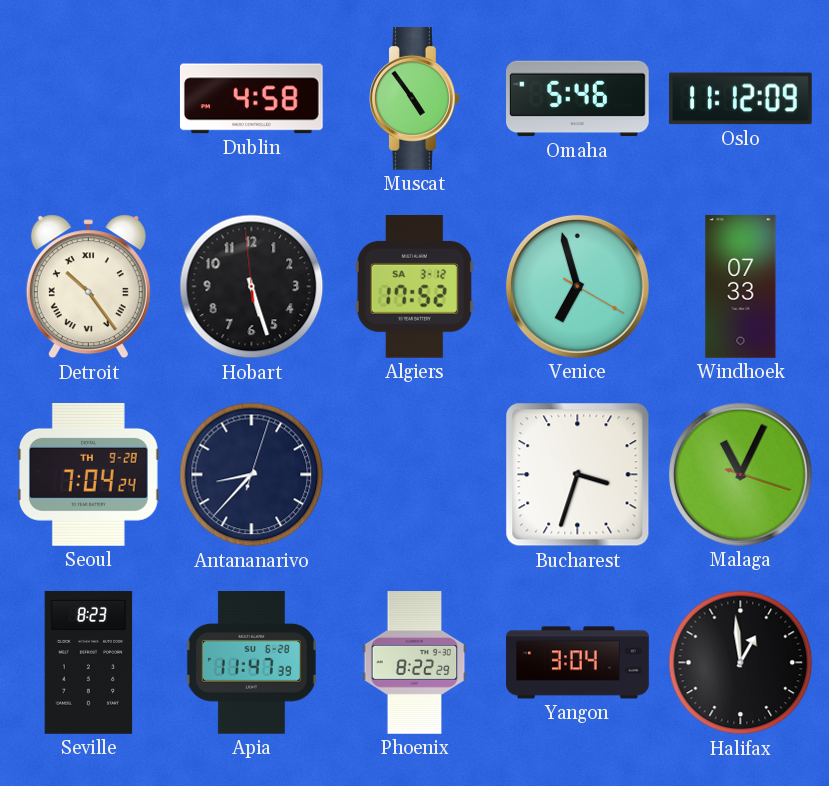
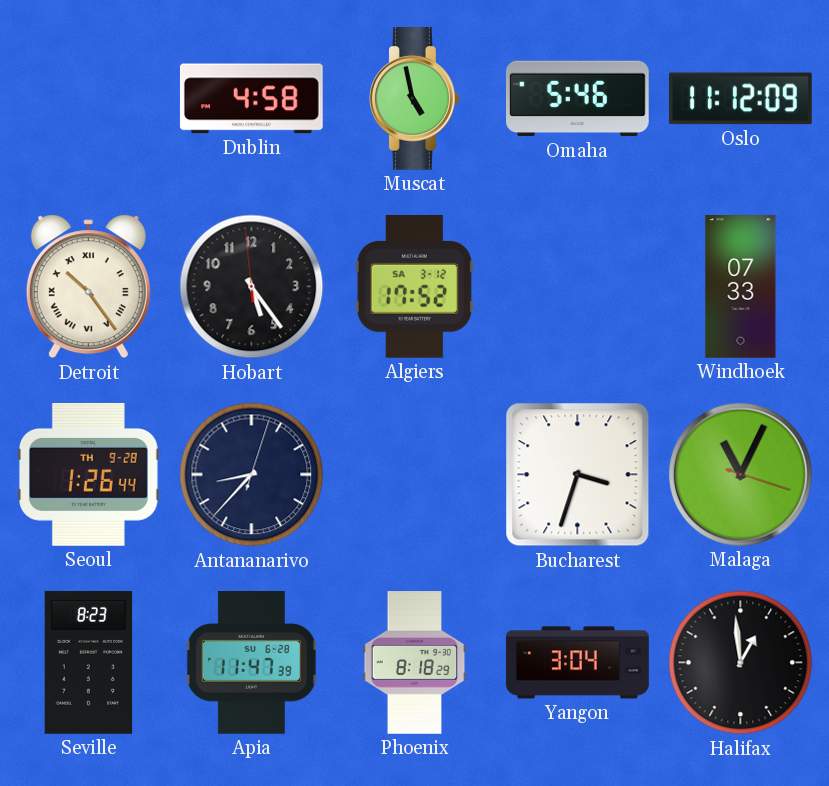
Muscat: 4:54 -> 4:58 (415, 99)
Hobart: 5:26 -> 5:23 (252, 287)
Venice: 6:57 -> none (577, 286)
Seoul: 7:04 -> 1:26 (88, 474)
Phoenix: 8:22 -> 8:18 (415, 663)
